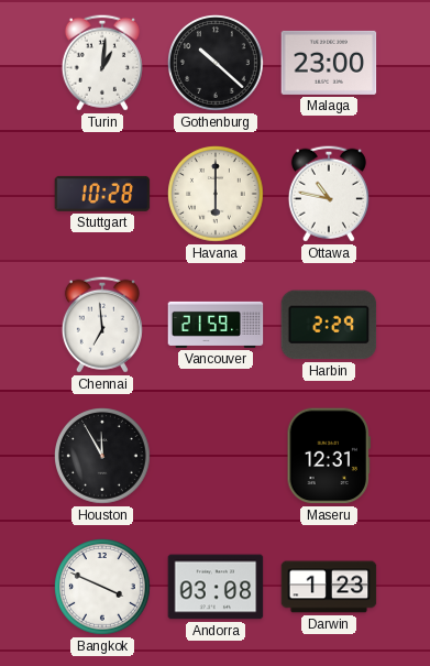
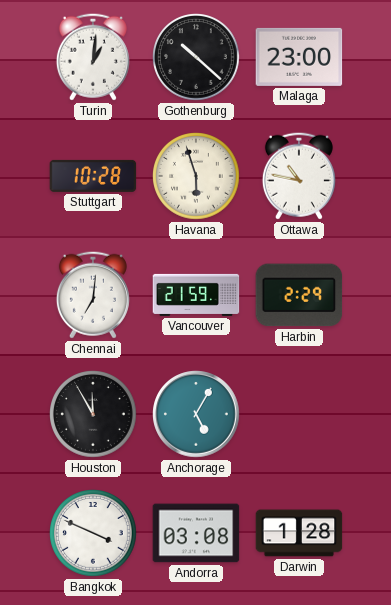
Havana: 6:00 -> 5:57 (197, 177)
Chennai: 6:59 -> 7:01 (93, 295)
Anchorage: none -> 5:05 (196, 414)
Maseru: 12:31 -> none (328, 456)
Darwin: 1:23 -> 1:28 (299, 533)
